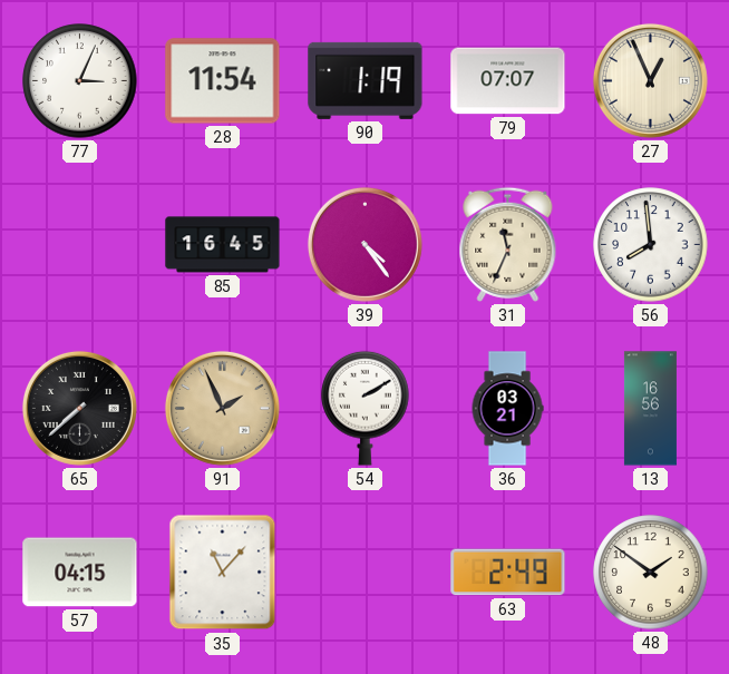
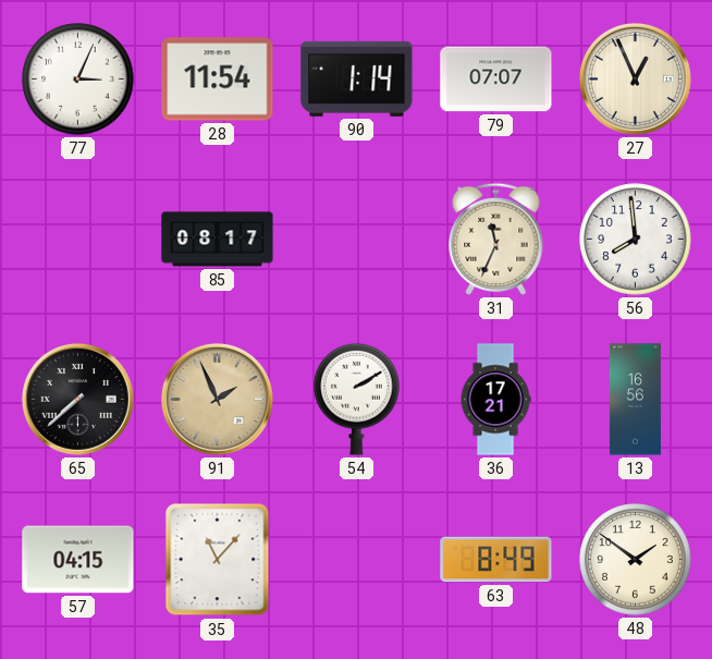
90: 1:19 -> 1:14 (357, 78)
85: 16:45 -> 08:17 (218, 240)
39: 4:24 -> none (365, 244)
36: 03:21 -> 17:21 (495, 400)
63: 2:49 -> 8:49 (496, 560)
